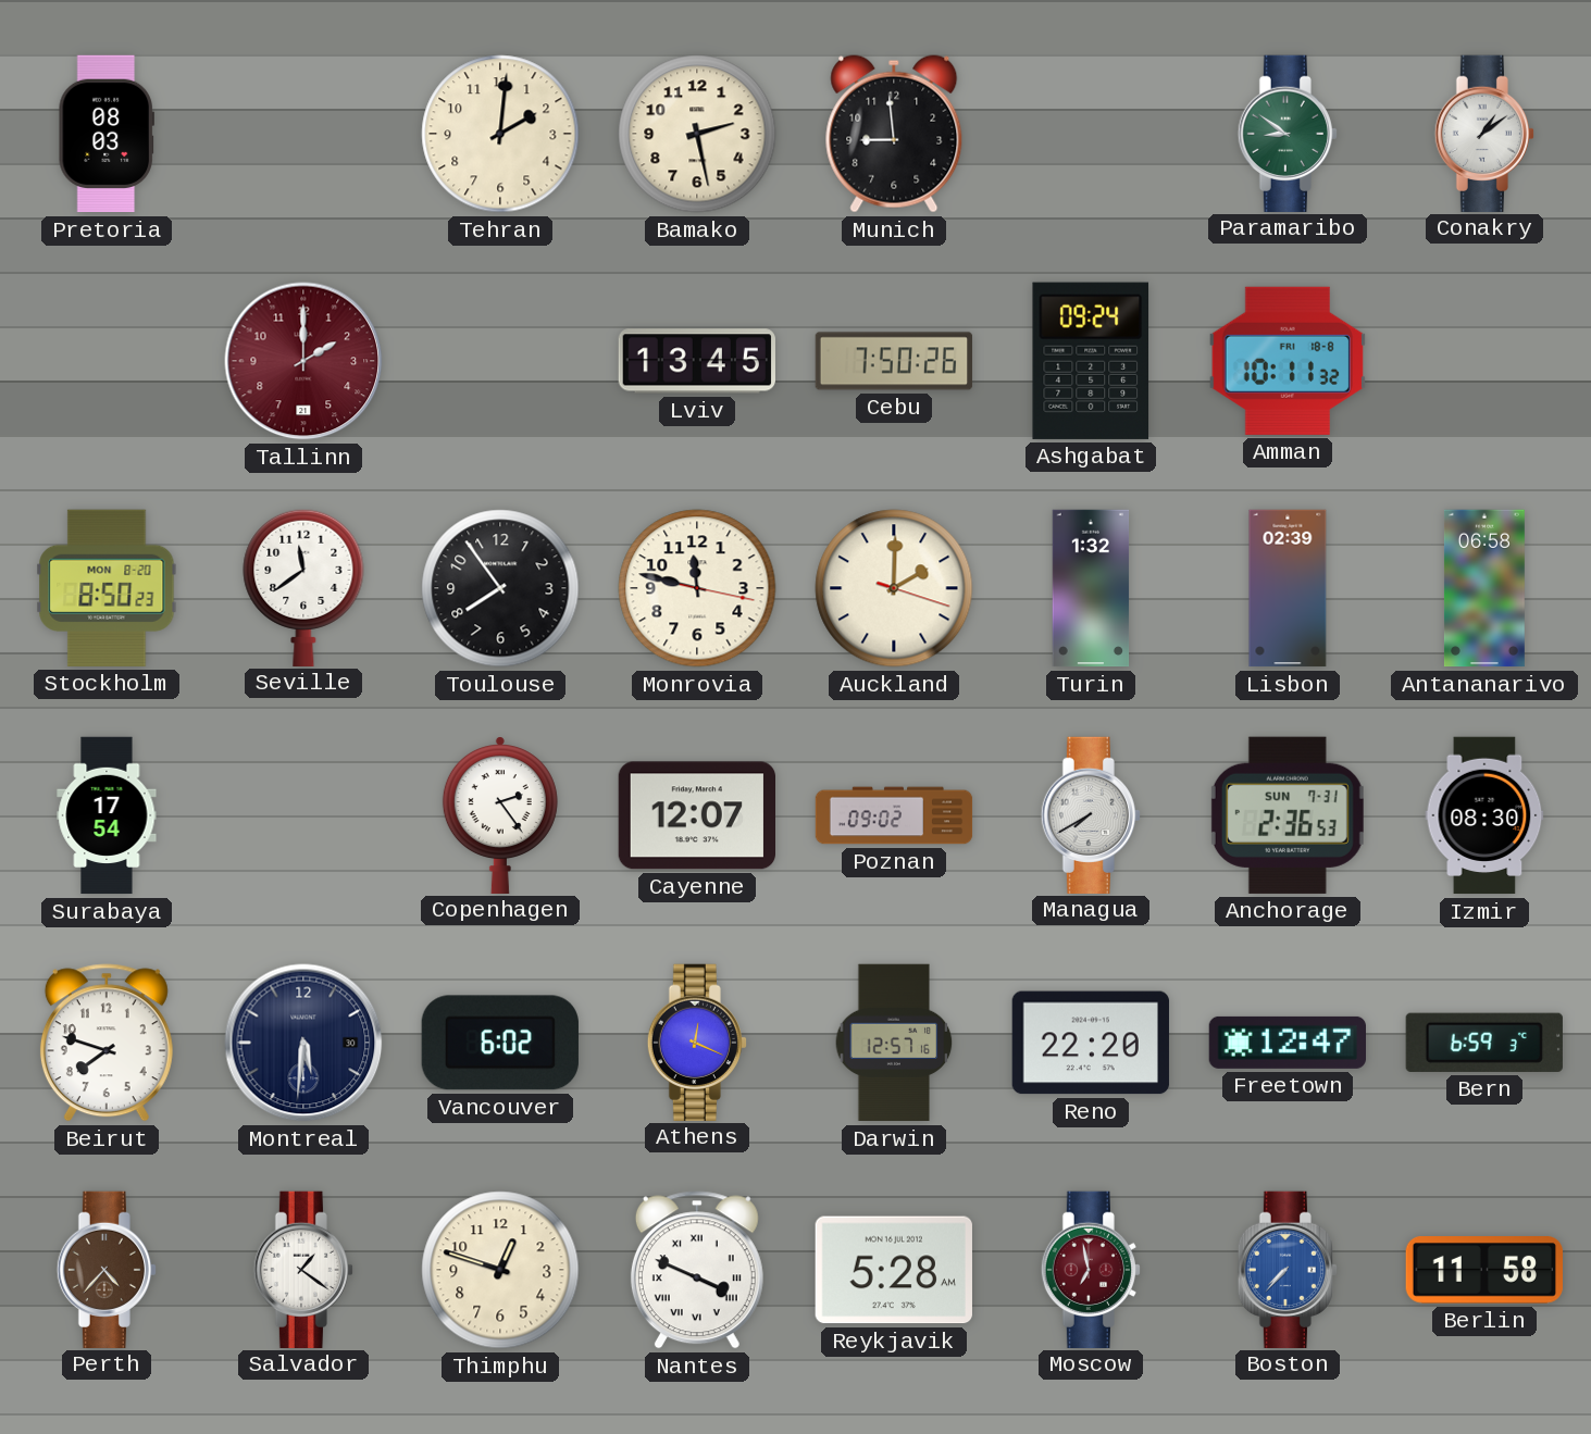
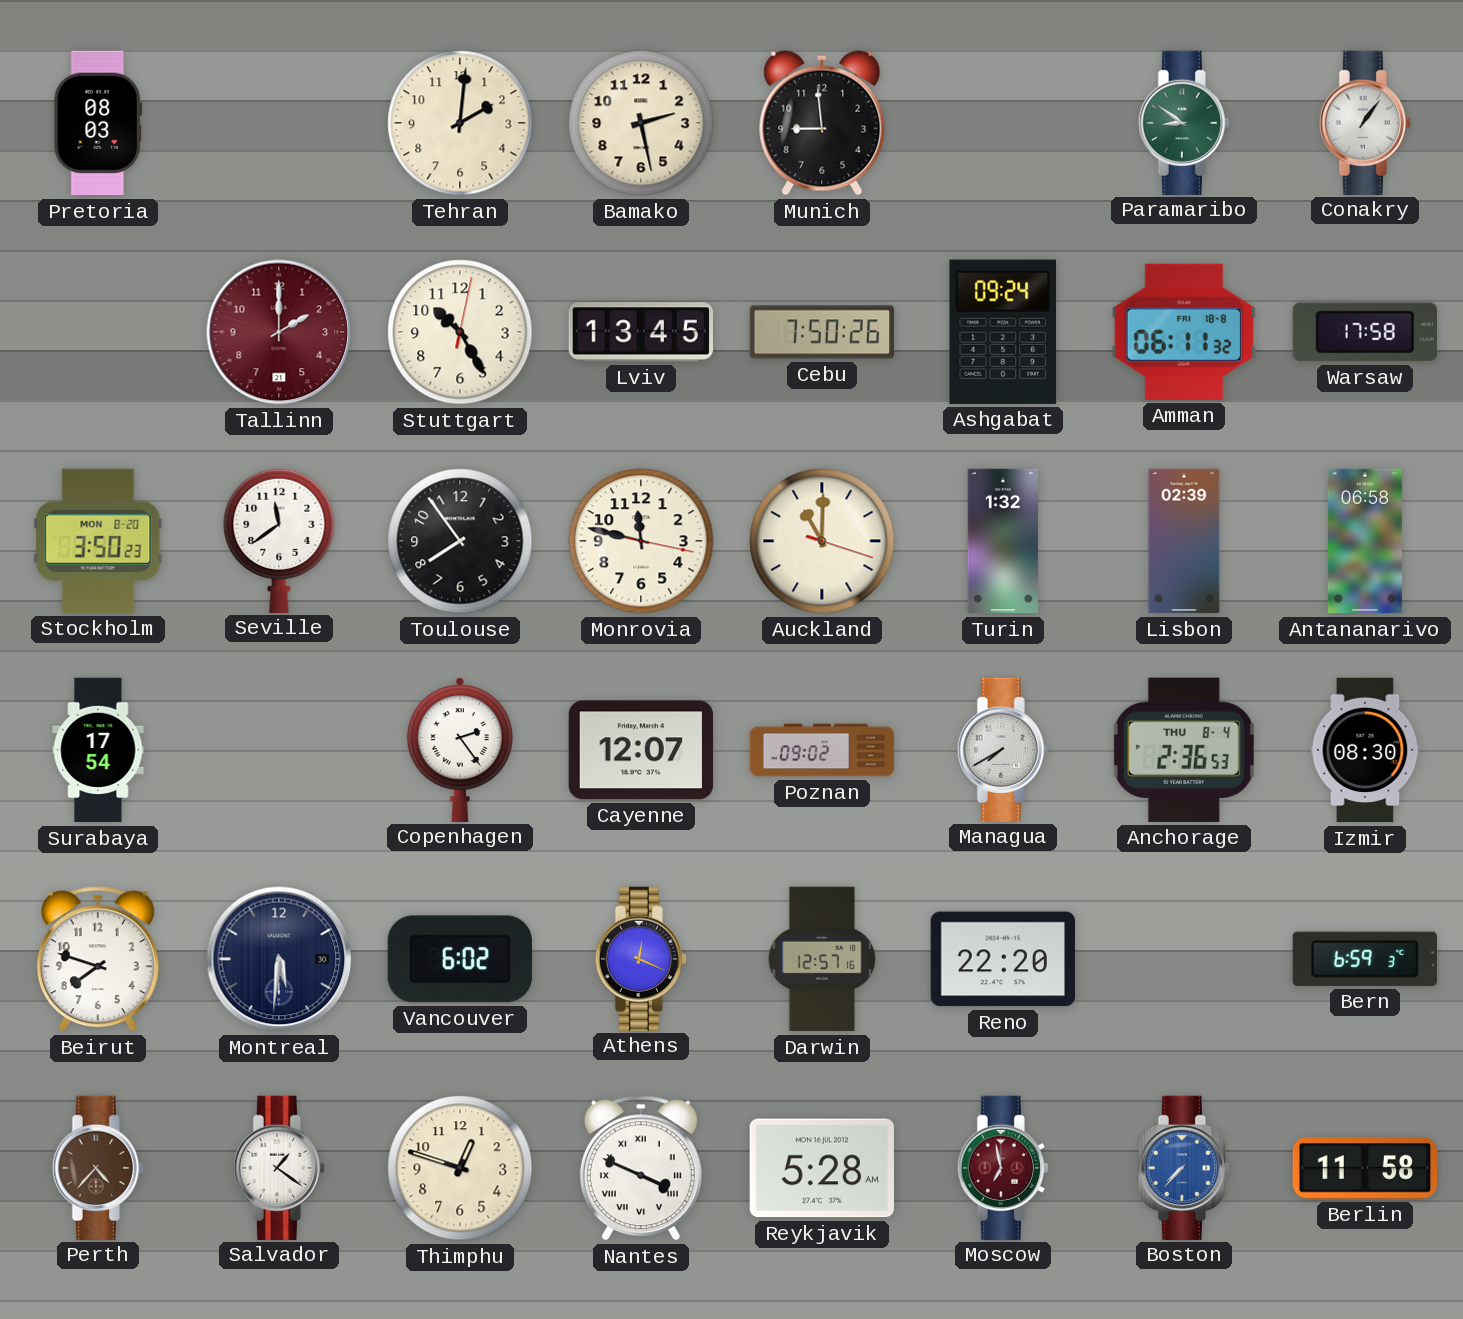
Conakry: 1:09 -> 1:06 (1364, 122)
Stuttgart: none -> 10:25 (460, 332)
Amman: 10:11 -> 06:11 (1184, 332)
Warsaw: none -> 17:58 (1365, 332)
Stockholm: 8:50 -> 3:50 (98, 541)
Auckland: 2:00 -> 11:00 (822, 541)
Anchorage date: SUN 7-31 -> THU 8-4 (1184, 750)
Freetown: 12:47 -> none (1287, 1043)
